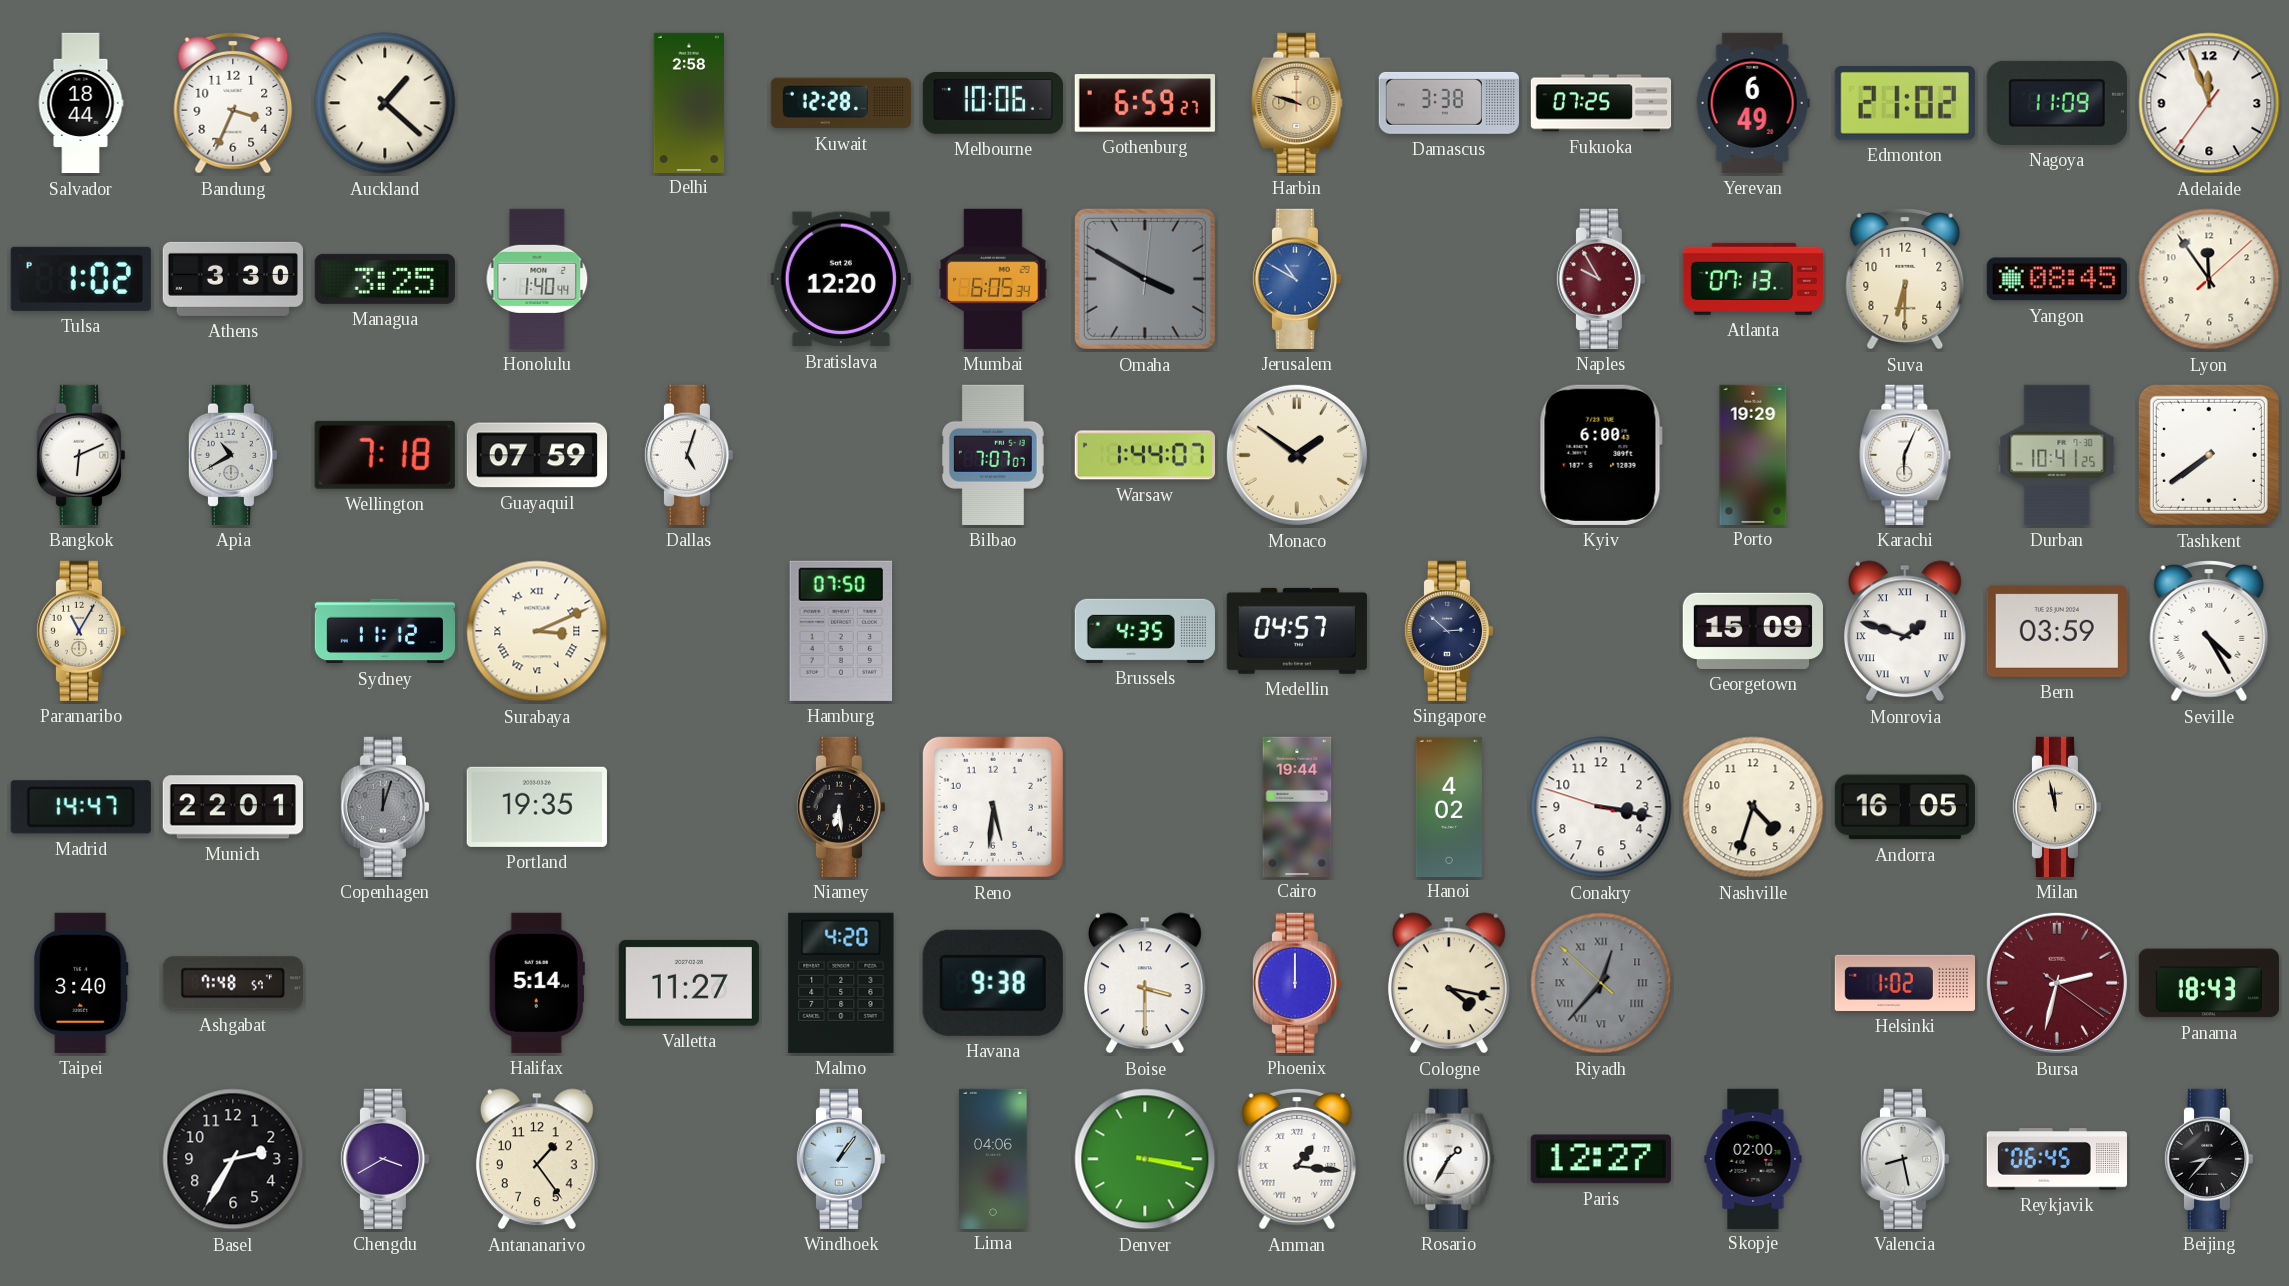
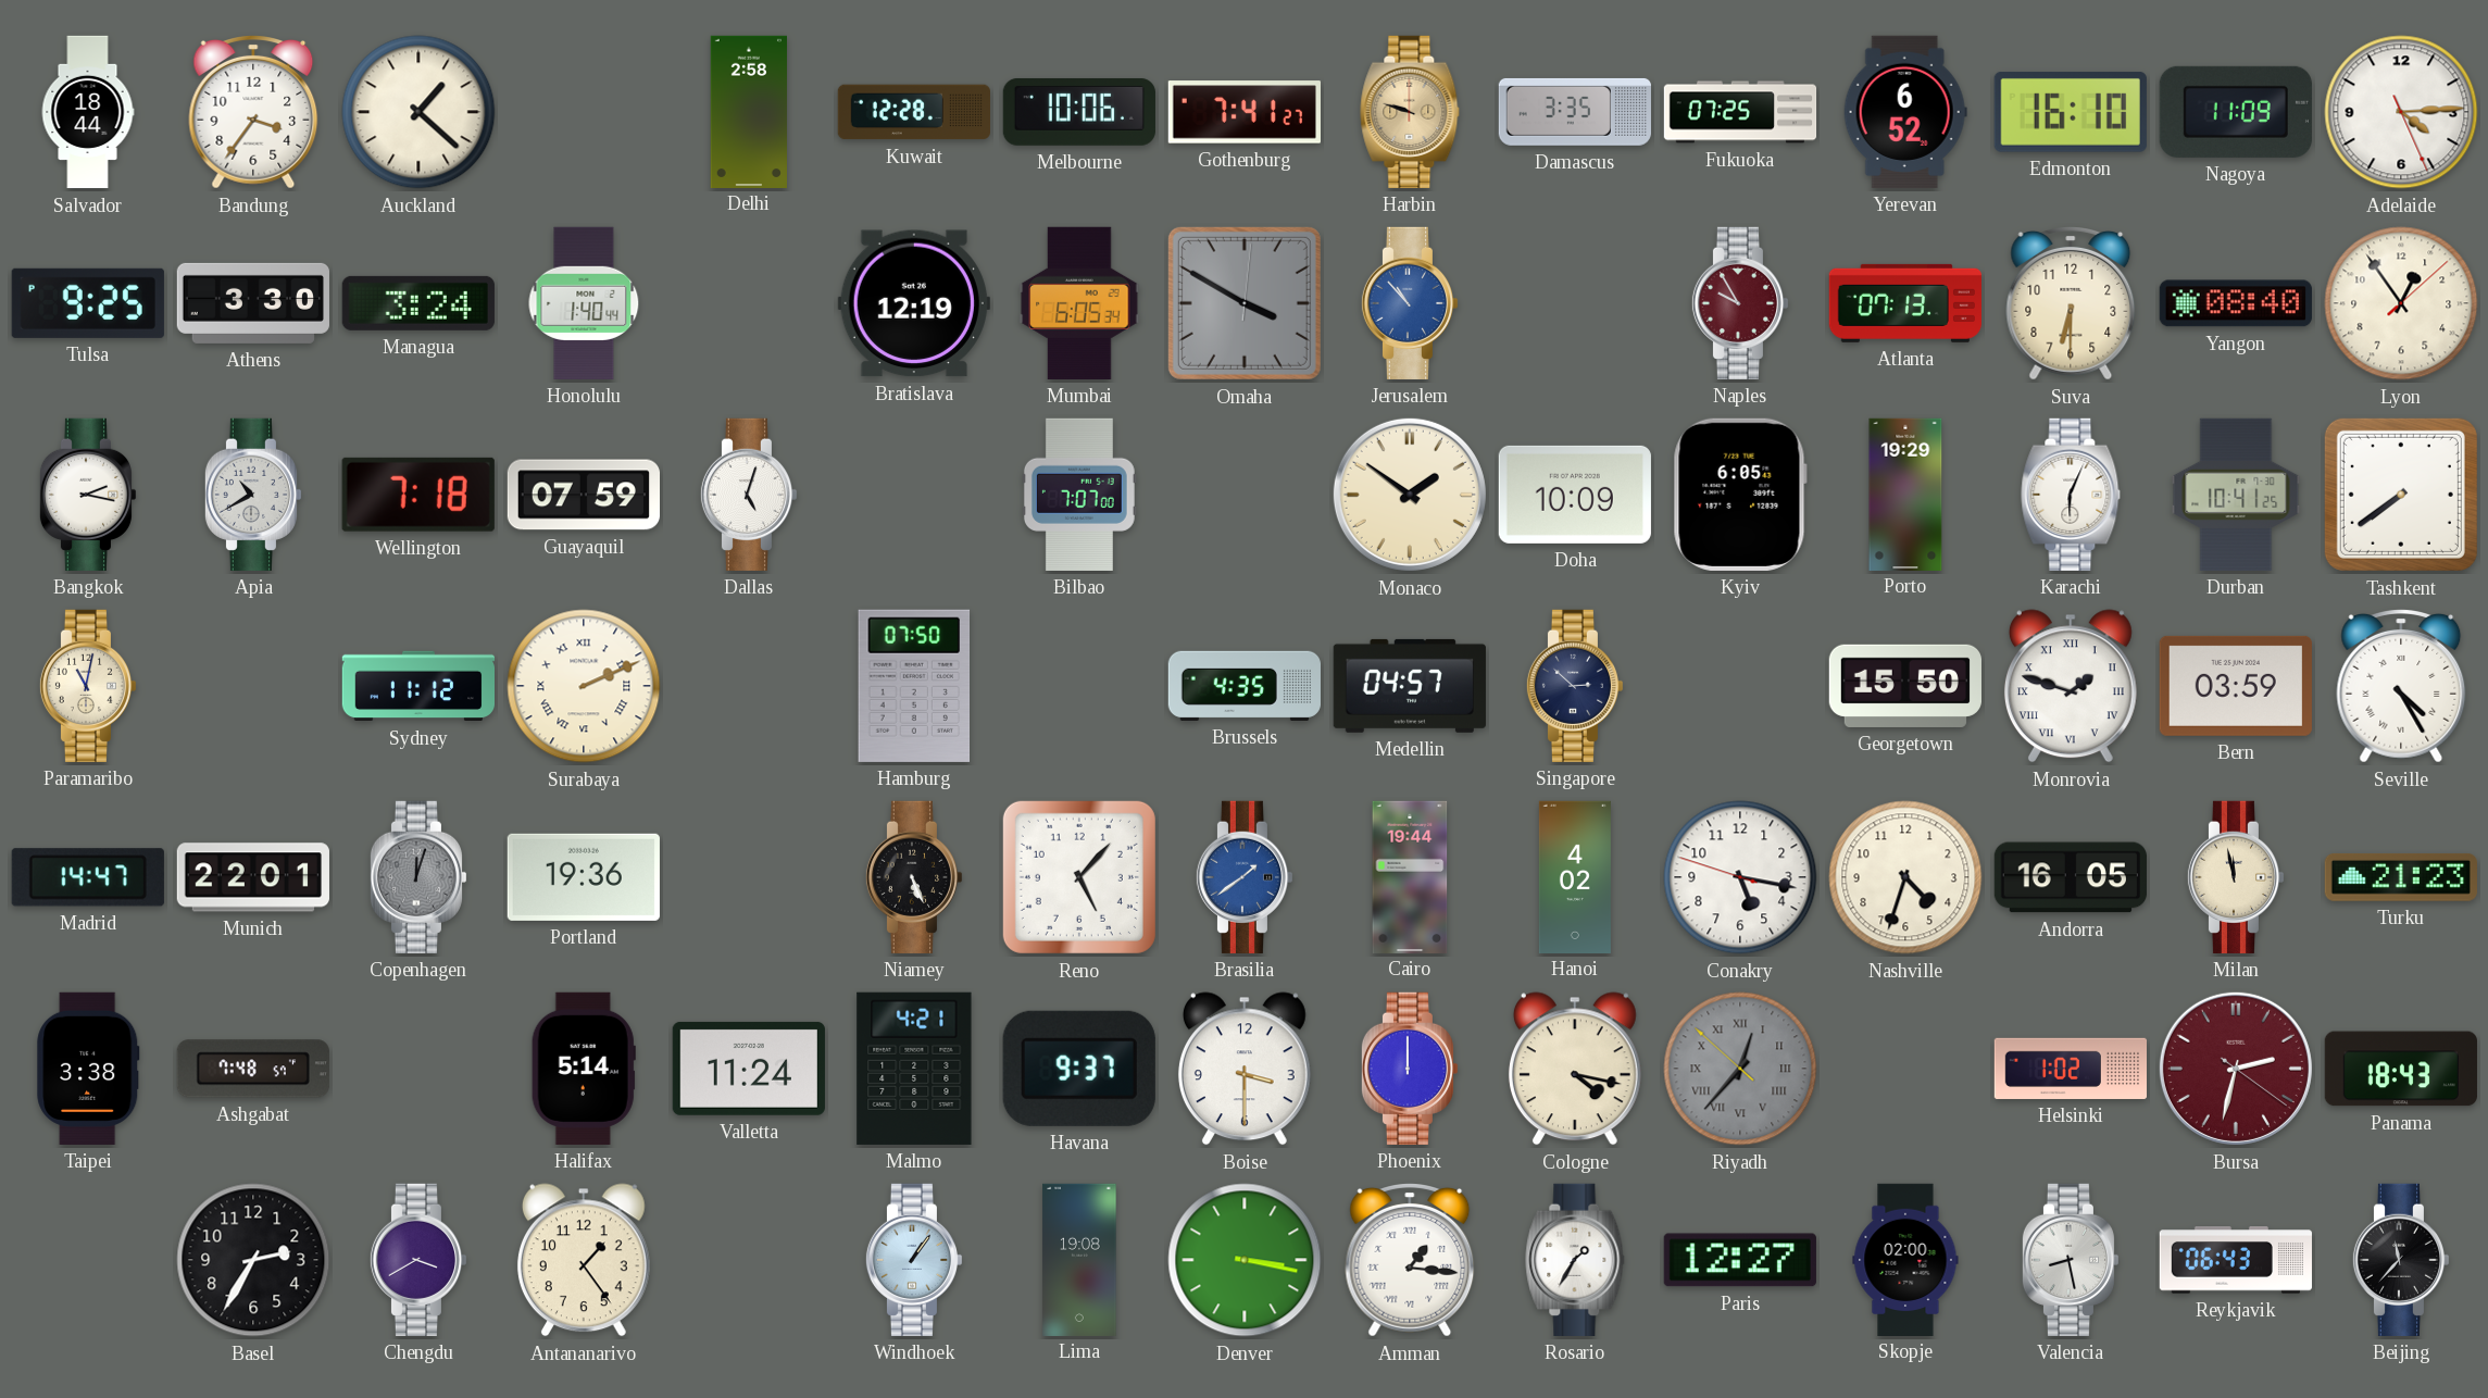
Bandung: 3:34 -> 3:36 (253, 113)
Gothenburg: 6:59 -> 7:41 (1245, 112)
Damascus: 3:38 -> 3:35 (1575, 112)
Yerevan: 6:49 -> 6:52 (1905, 112)
Edmonton: 21:02 -> 16:10 (2071, 112)
Adelaide: 11:56 -> 4:14 (2401, 112)
Tulsa: 1:02 -> 9:25 (88, 303)
Managua: 3:25 -> 3:24 (418, 303)
Bratislava: 12:20 -> 12:19 (914, 303)
Jerusalem: 10:50 -> 10:53 (1410, 303)
Yangon: 08:45 -> 08:40 (2236, 303)
Lyon: 11:54 -> 12:54 (2401, 303)
Bangkok: 6:11 -> 2:17 (88, 495)
Bilbao: 7:07:07 -> 7:07:00 (1079, 495)
Warsaw: 1:44 -> none (1145, 455)
Doha: none -> 10:09 (1575, 495)
Kyiv: 6:00 -> 6:05 (1740, 495)
Paramaribo: 11:05 -> 11:02 (88, 686)
Surabaya: 3:11 -> 2:11 (584, 686)
Georgetown: 15:09 -> 15:50 (1905, 686)
Portland: 19:35 -> 19:36 (584, 877)
Niamey: 6:29 -> 5:26 (914, 877)
Reno: 5:31 -> 5:07 (1079, 877)
Brasilia: none -> 1:39 (1245, 877)
Conakry: 3:16 -> 5:16 (1740, 877)
Turku: none -> 21:23 (2401, 877)
Taipei: 3:40 -> 3:38 (88, 1069)
Valletta: 11:27 -> 11:24 (749, 1069)
Malmo: 4:20 -> 4:21 (914, 1069)
Havana: 9:38 -> 9:37 (1079, 1069)
Lima: 04:06 -> 19:08 (1079, 1259)
Reykjavik: 06:45 -> 06:43 (2236, 1260)
Beijing: 8:37 -> 11:37 (2401, 1260)
